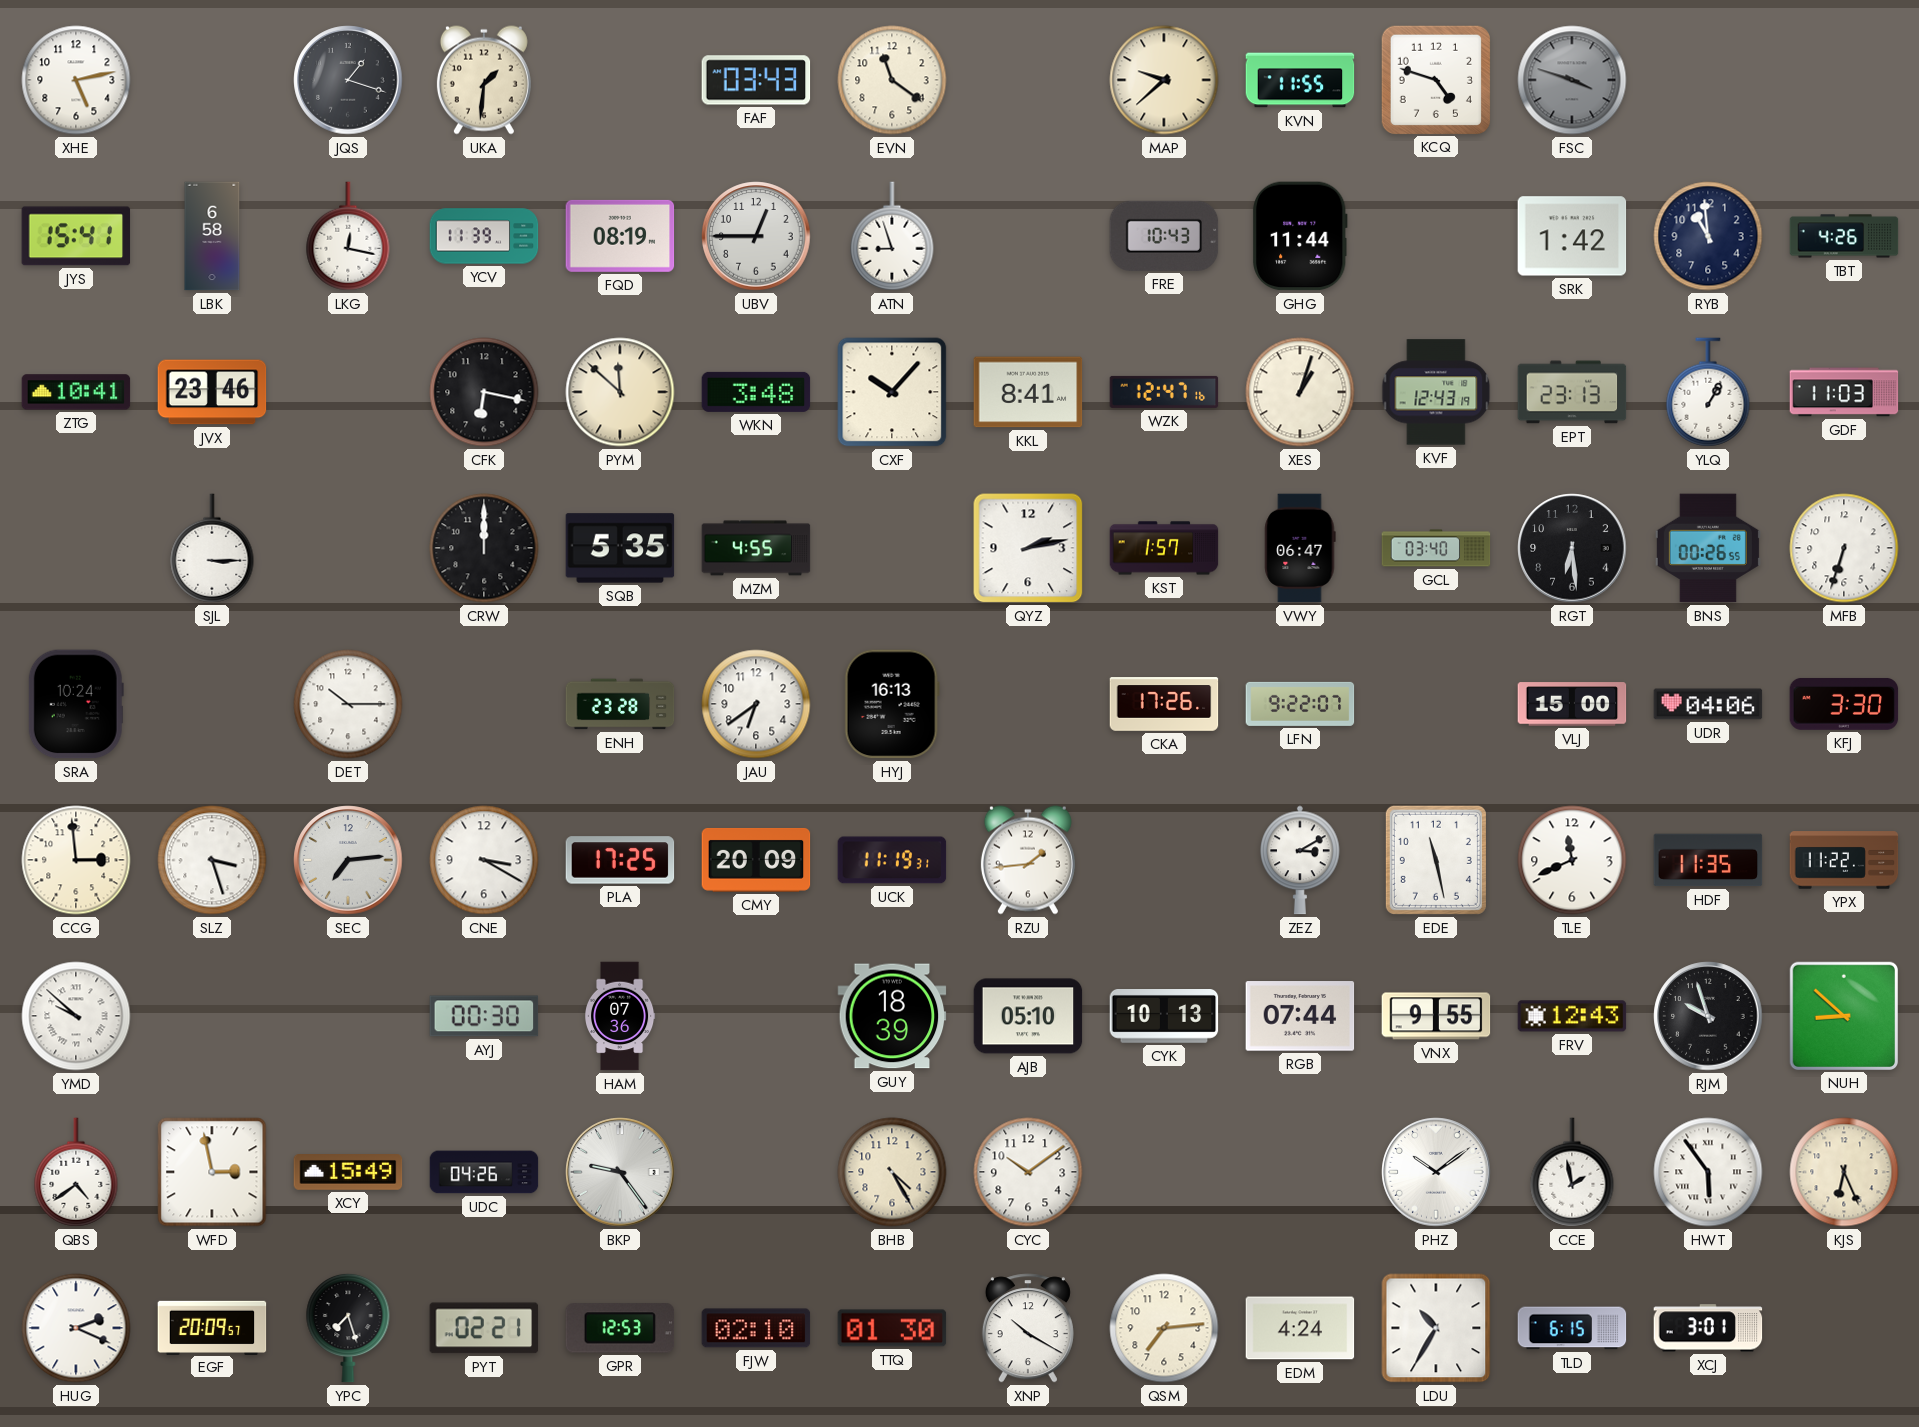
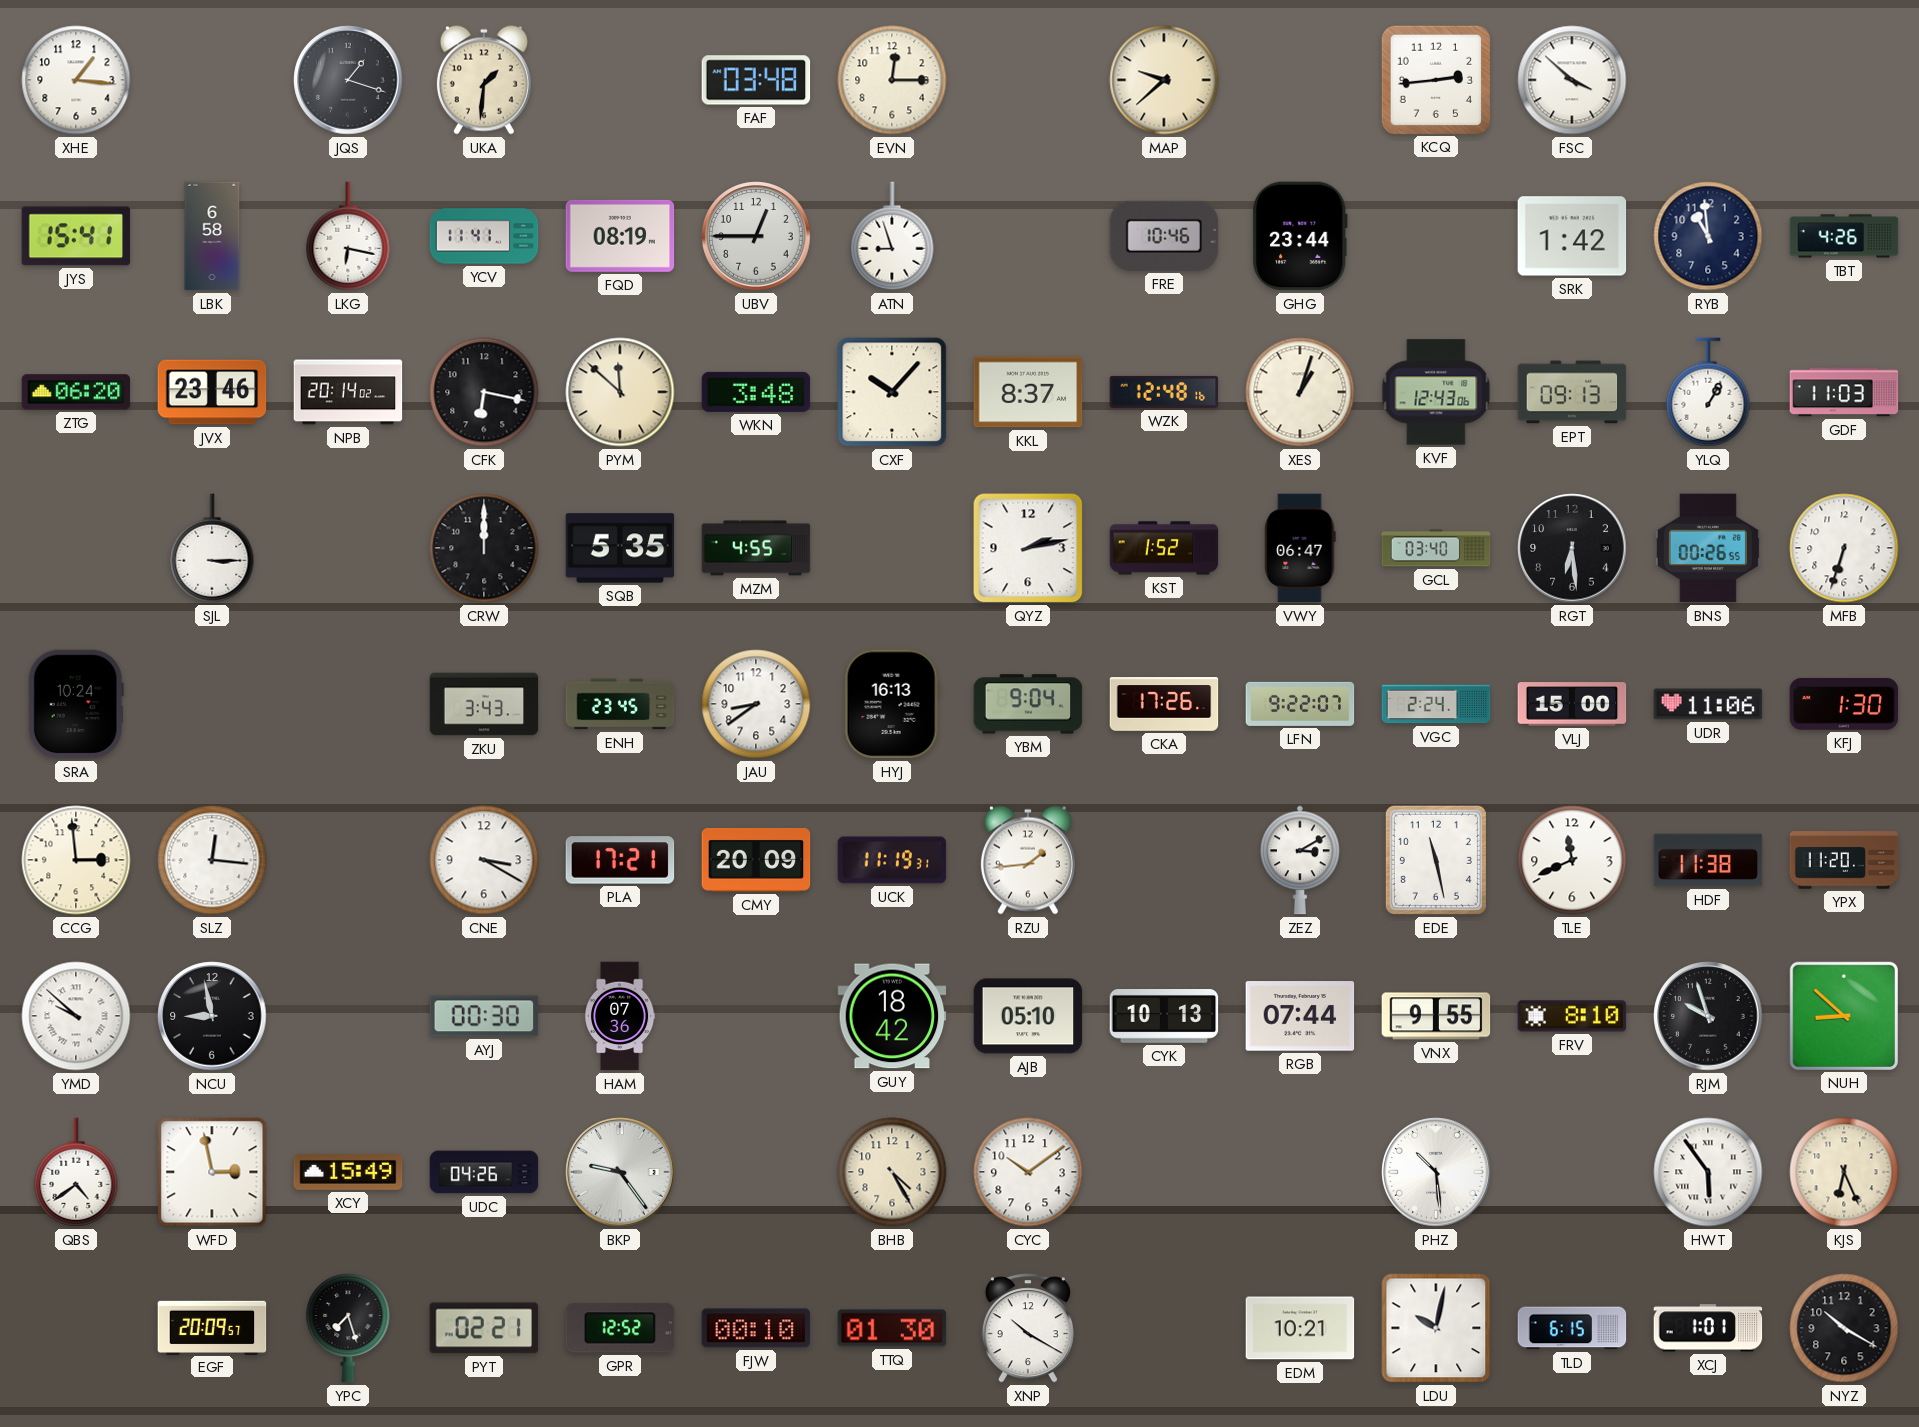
XHE: 5:13 -> 1:16 (76, 80)
FAF: 03:43 -> 03:48 (756, 80)
EVN: 11:21 -> 12:15 (892, 80)
KVN: 11:55 -> none (1300, 80)
KCQ: 4:48 -> 2:44 (1435, 79)
FSC: 3:48 -> 3:52 (1572, 80)
FSC dial: grey -> white (1572, 80)
LKG: 12:17 -> 6:17 (348, 236)
YCV: 11:39 -> 11:41 (484, 236)
FRE: 10:43 -> 10:46 (1164, 236)
GHG: 11:44 -> 23:44 (1300, 236)
ZTG: 10:41 -> 06:20 (76, 392)
NPB: none -> 20:14 (348, 392)
KKL: 8:41 -> 8:37 (1028, 392)
WZK: 12:47 -> 12:48 (1164, 392)
KVF: 12:43:19 -> 12:43:06 (1436, 392)
EPT: 23:13 -> 09:13 (1572, 392)
KST: 1:57 -> 1:52 (1164, 548)
DET: 10:15 -> none (348, 704)
ZKU: none -> 3:43 (484, 704)
ENH: 23:28 -> 23:45 (620, 704)
JAU: 6:39 -> 8:39 (756, 704)
YBM: none -> 9:04 (1028, 704)
VGC: none -> 2:24 (1436, 704)
UDR: 04:06 -> 11:06 (1708, 704)
KFJ: 3:30 -> 1:30 (1844, 704)
SLZ: 3:27 -> 12:16 (212, 860)
SEC: 7:14 -> none (348, 860)
PLA: 17:25 -> 17:21 (620, 860)
HDF: 11:35 -> 11:38 (1708, 860)
YPX: 11:22 -> 11:20 (1844, 860)
NCU: none -> 8:58 (212, 1016)
GUY: 18:39 -> 18:42 (892, 1016)
FRV: 12:43 -> 8:10 (1572, 1016)
PHZ: 10:09 -> 10:29 (1436, 1172)
CCE: 1:58 -> none (1572, 1172)
HUG: 2:19 -> none (76, 1328)
GPR: 12:53 -> 12:52 (620, 1328)
FJW: 02:10 -> 00:10 (756, 1328)
QSM: 7:14 -> none (1164, 1328)
EDM: 4:24 -> 10:21 (1300, 1328)
LDU: 10:35 -> 10:02 (1436, 1328)
XCJ: 3:01 -> 1:01 (1708, 1328)
NYZ: none -> 10:20 (1844, 1328)
